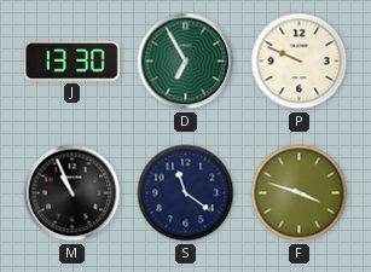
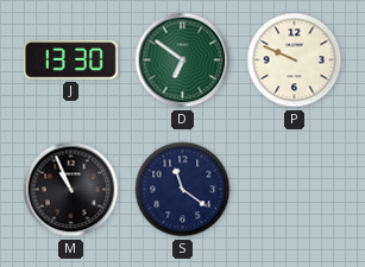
D: 6:55 -> 6:51 (183, 61)
F: 3:48 -> none (300, 193)
